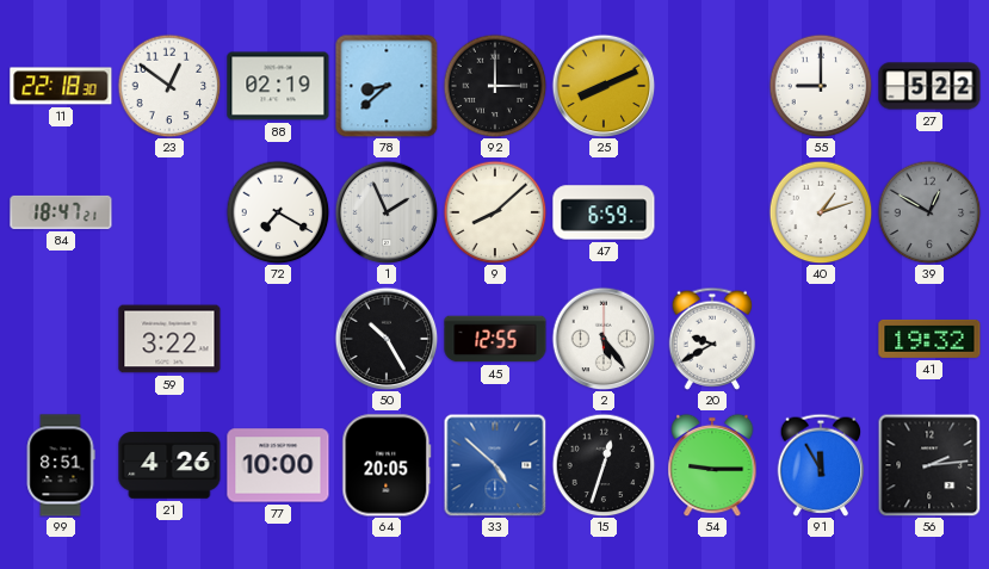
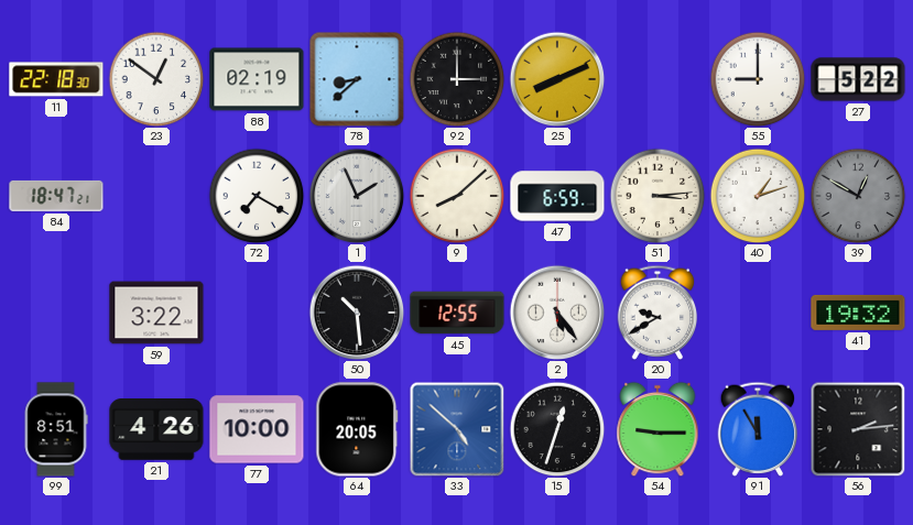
51: none -> 3:14 (657, 196)
50: 10:25 -> 10:29 (357, 313)
